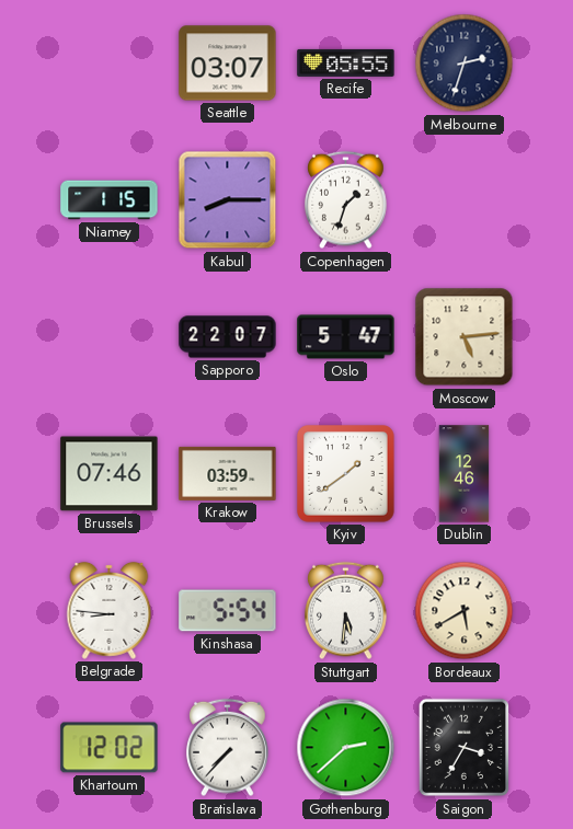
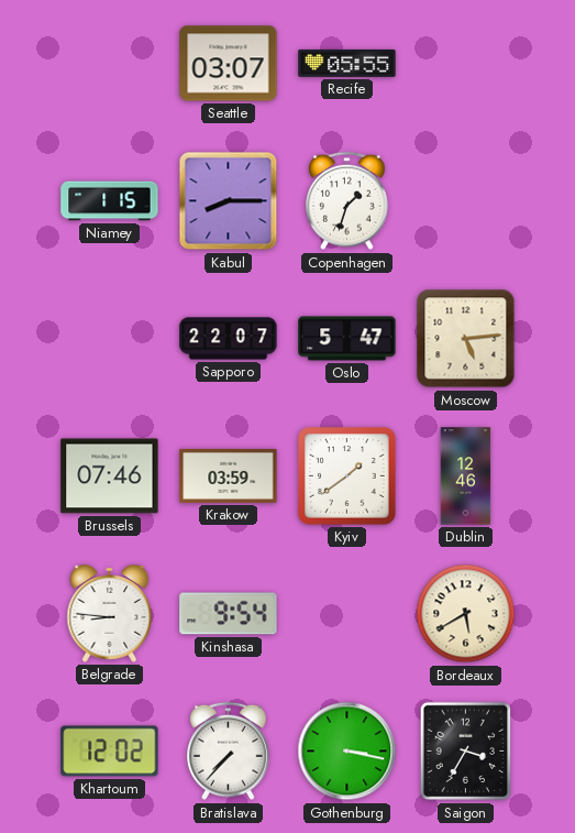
Melbourne: 2:33 -> none (465, 64)
Kinshasa: 5:54 -> 9:54 (229, 614)
Stuttgart: 5:31 -> none (346, 611)
Gothenburg: 2:38 -> 3:17 (347, 752)
